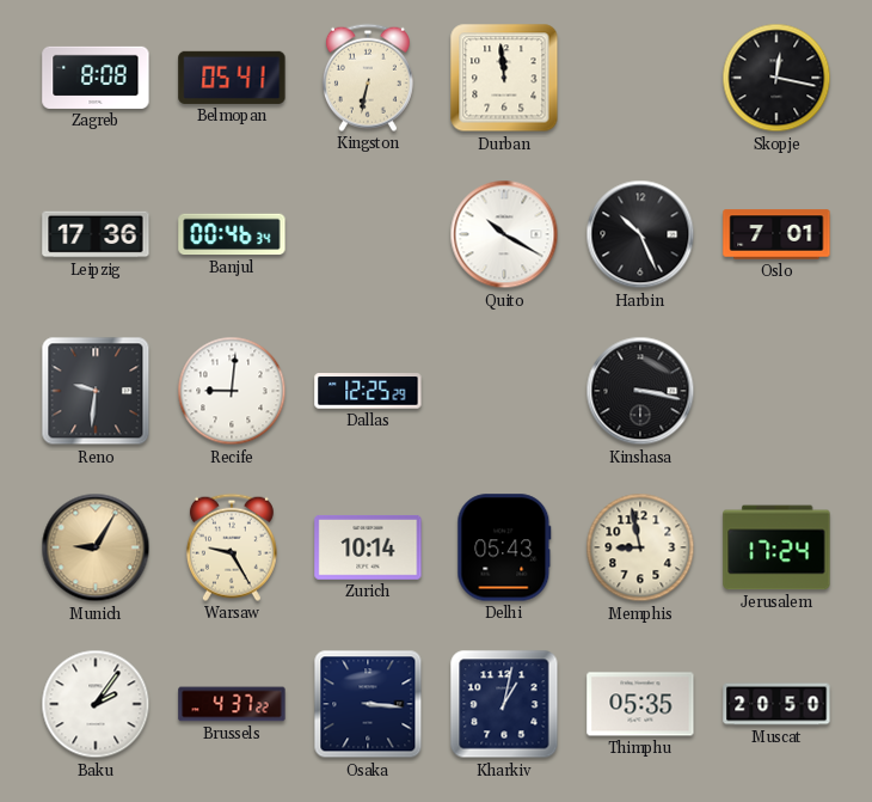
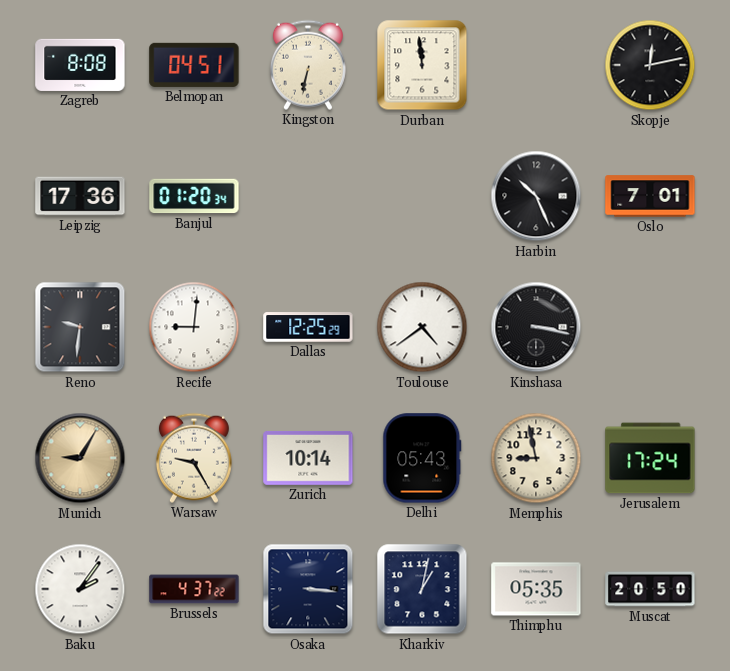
Belmopan: 05:41 -> 04:51 (194, 65)
Skopje: 12:17 -> 12:13 (650, 65)
Banjul: 00:46 -> 01:20 (194, 196)
Quito: 10:20 -> none (504, 234)
Toulouse: none -> 4:39 (422, 327)
